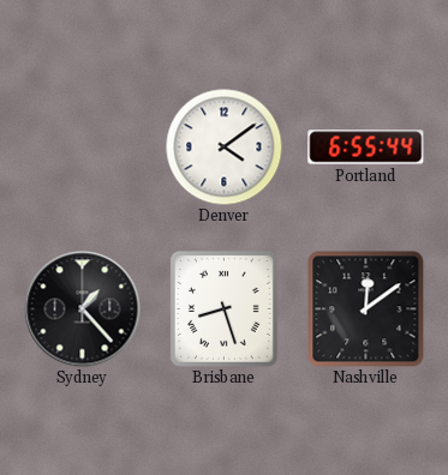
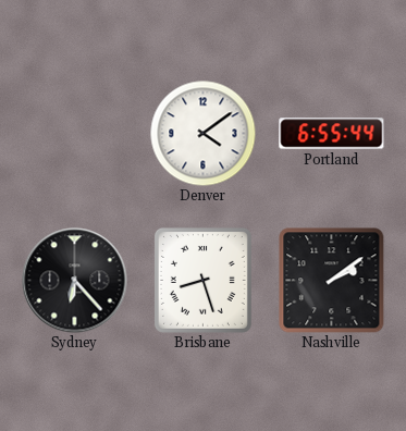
Sydney: 1:23 -> 6:23 (75, 281)
Nashville: 12:09 -> 2:09 (332, 281)
